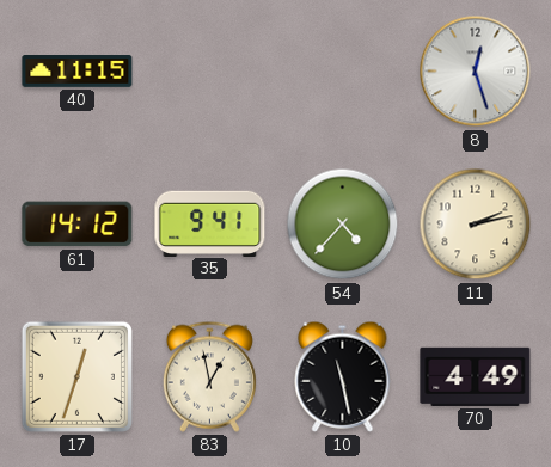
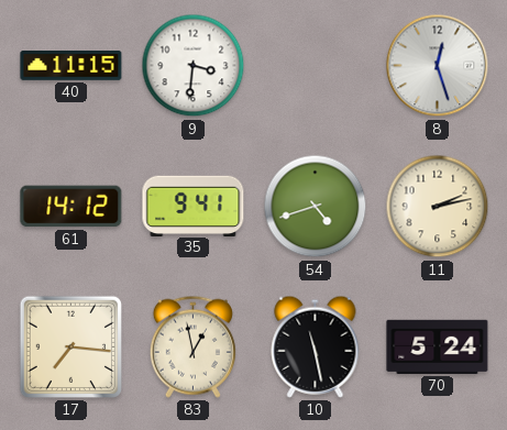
9: none -> 3:31 (194, 66)
54: 4:37 -> 4:42 (316, 207)
17: 12:33 -> 7:16 (70, 346)
70: 4:49 -> 5:24 (438, 346)
